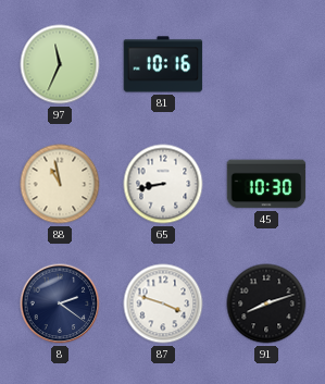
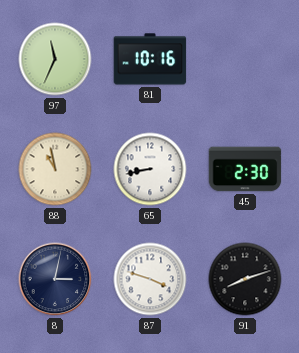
45: 10:30 -> 2:30 (245, 169)
8: 2:21 -> 3:02 (55, 279)
